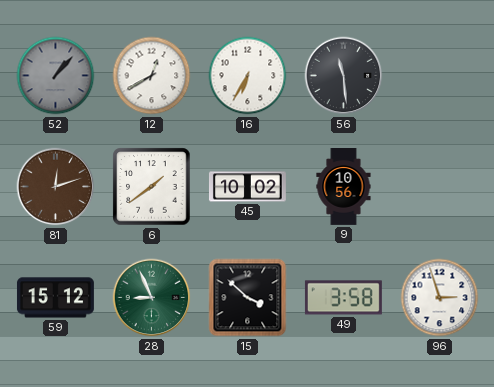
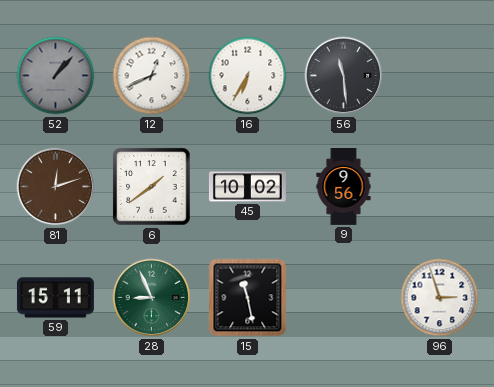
12: 12:40 -> 12:41 (152, 76)
9: 10:56 -> 9:56 (344, 187)
59: 15:12 -> 15:11 (55, 298)
15: 3:52 -> 11:28 (248, 298)
49: 3:58 -> none (343, 298)
